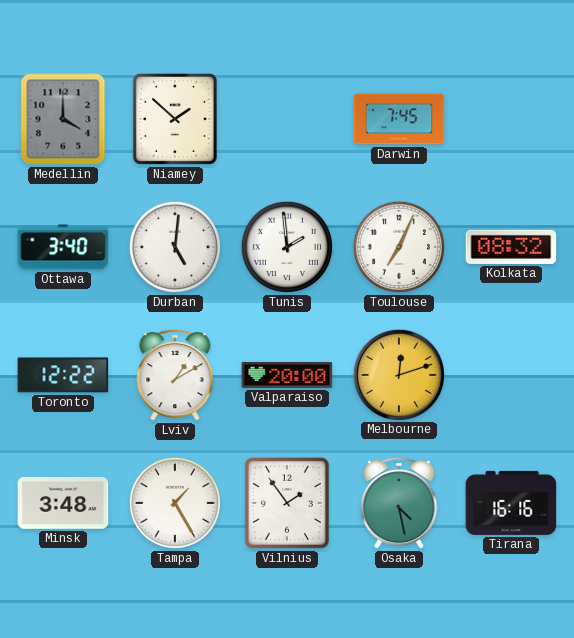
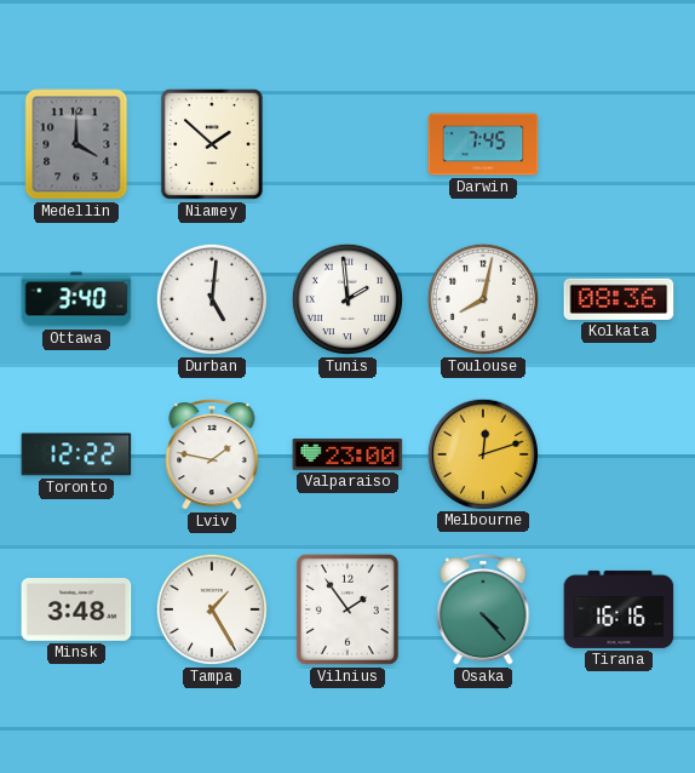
Toulouse: 7:04 -> 8:02 (483, 299)
Kolkata: 08:32 -> 08:36 (619, 299)
Lviv: 1:10 -> 1:47 (212, 454)
Valparaiso: 20:00 -> 23:00 (347, 454)
Osaka: 4:28 -> 4:23 (483, 609)
